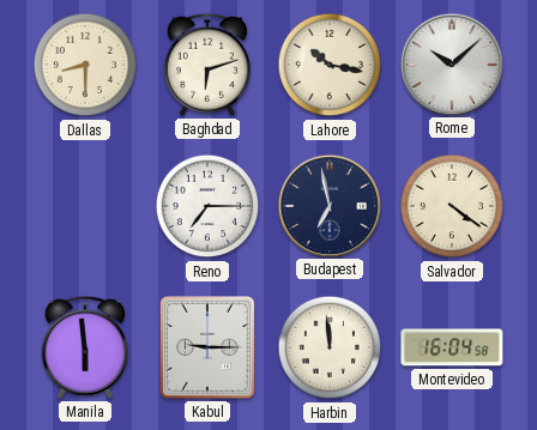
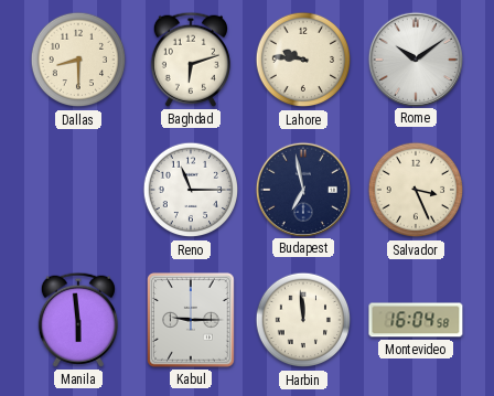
Lahore: 10:17 -> 9:46 (303, 60)
Rome: 10:08 -> 10:09 (415, 58)
Reno: 7:15 -> 11:15 (191, 190)
Salvador: 4:21 -> 3:26 (416, 190)
